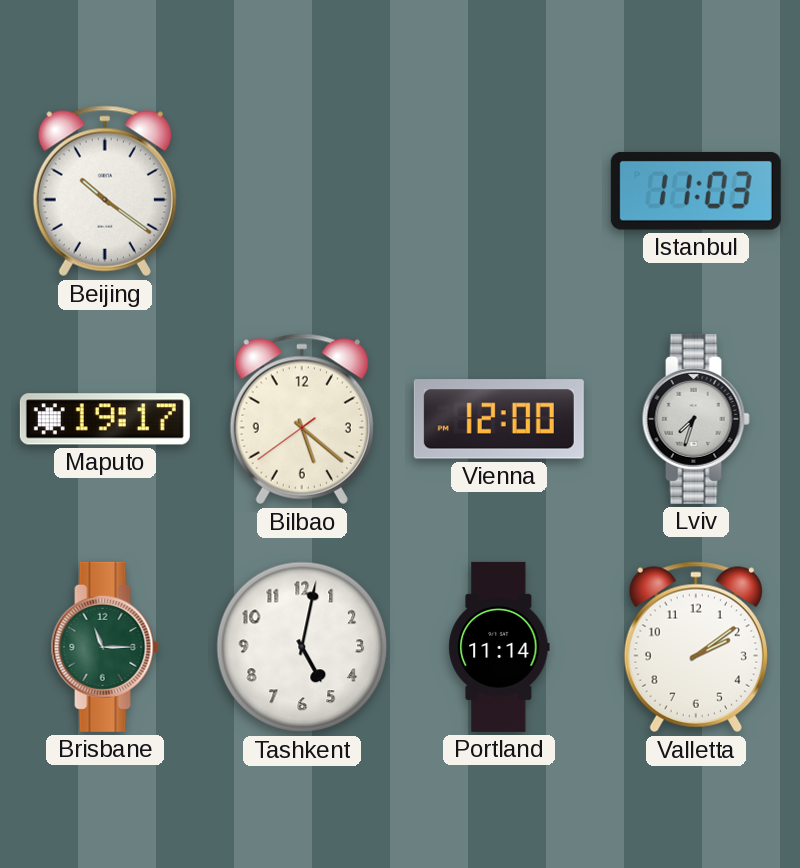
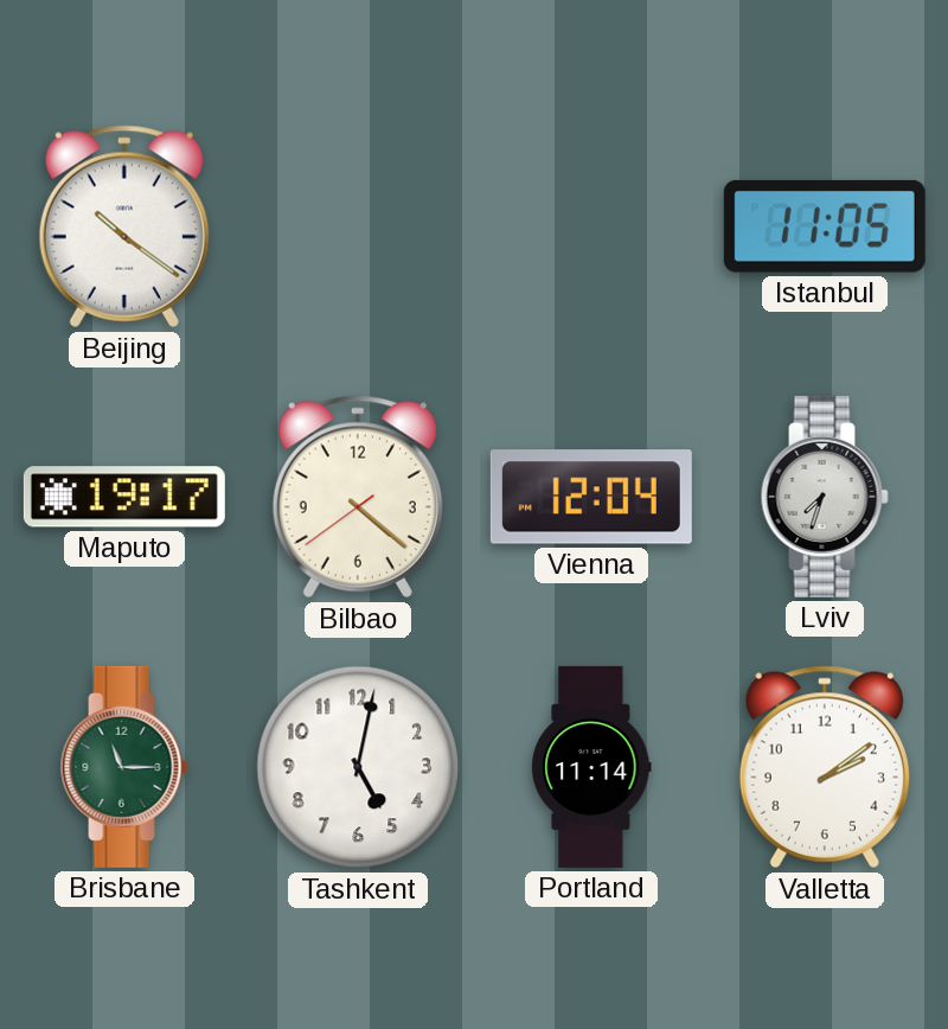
Istanbul: 11:03 -> 11:05 (825, 226)
Bilbao: 5:21 -> 4:21 (358, 497)
Vienna: 12:00 -> 12:04 (591, 497)
